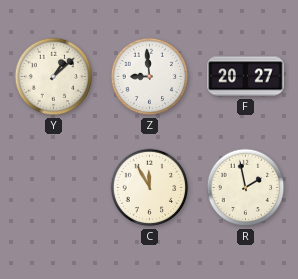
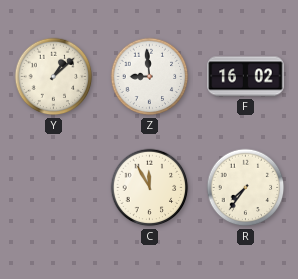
F: 20:27 -> 16:02 (246, 77)
R: 1:58 -> 7:36 (246, 188)
